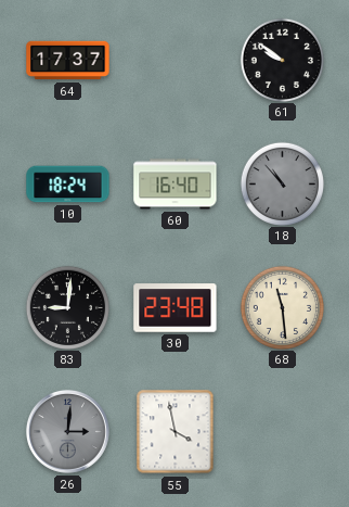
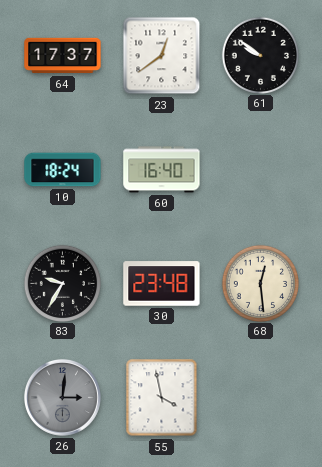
23: none -> 12:39 (162, 56)
18: 10:53 -> none (282, 183)
83: 9:01 -> 9:35 (62, 283)
68: 11:29 -> 12:29 (260, 283)
